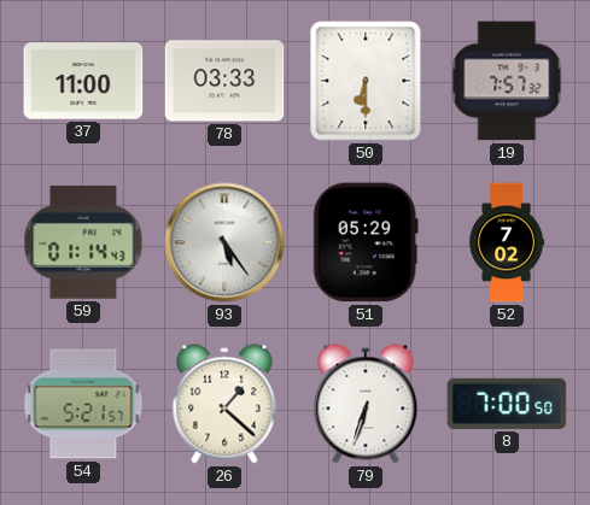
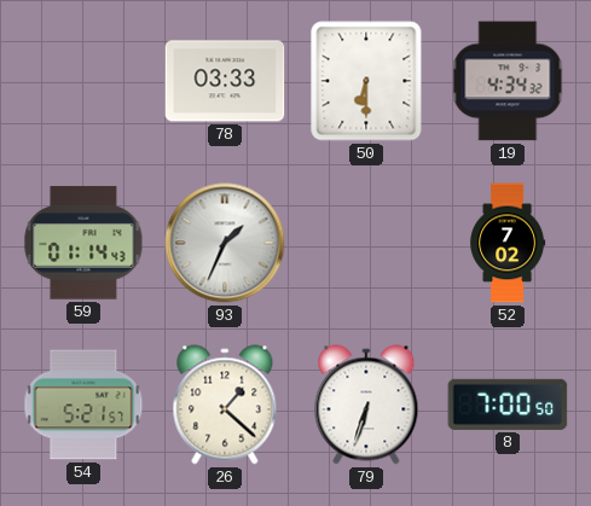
37: 11:00 -> none (83, 81)
19: 7:57 -> 4:34 (508, 81)
93: 5:24 -> 1:34 (225, 243)
51: 05:29 -> none (366, 242)
